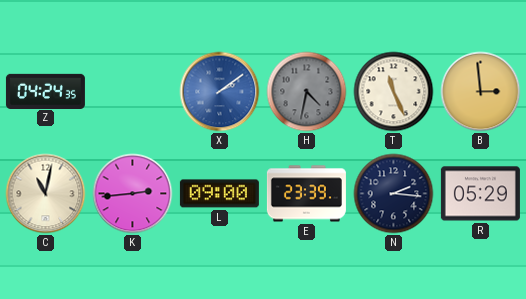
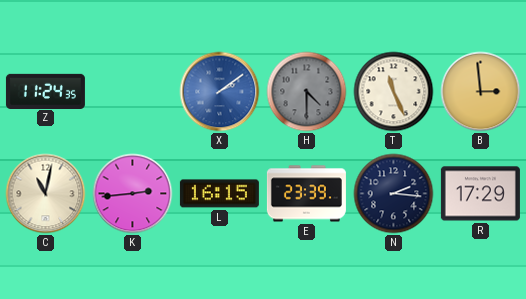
Z: 04:24 -> 11:24 (45, 91)
H: 4:32 -> 4:30 (307, 92)
L: 09:00 -> 16:15 (219, 194)
R: 05:29 -> 17:29 (480, 194)
